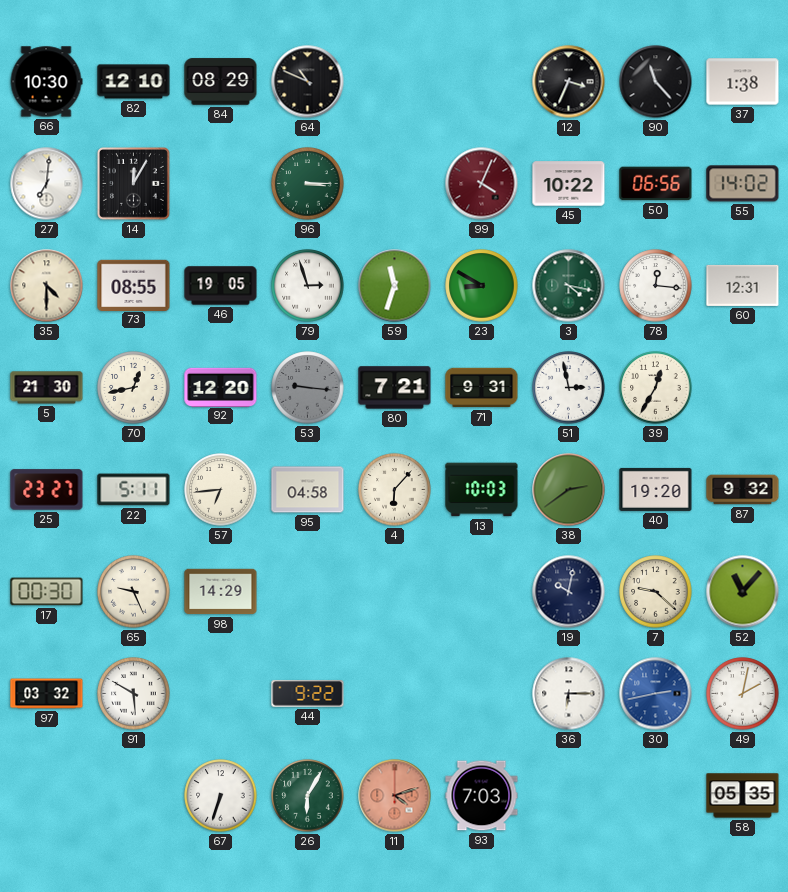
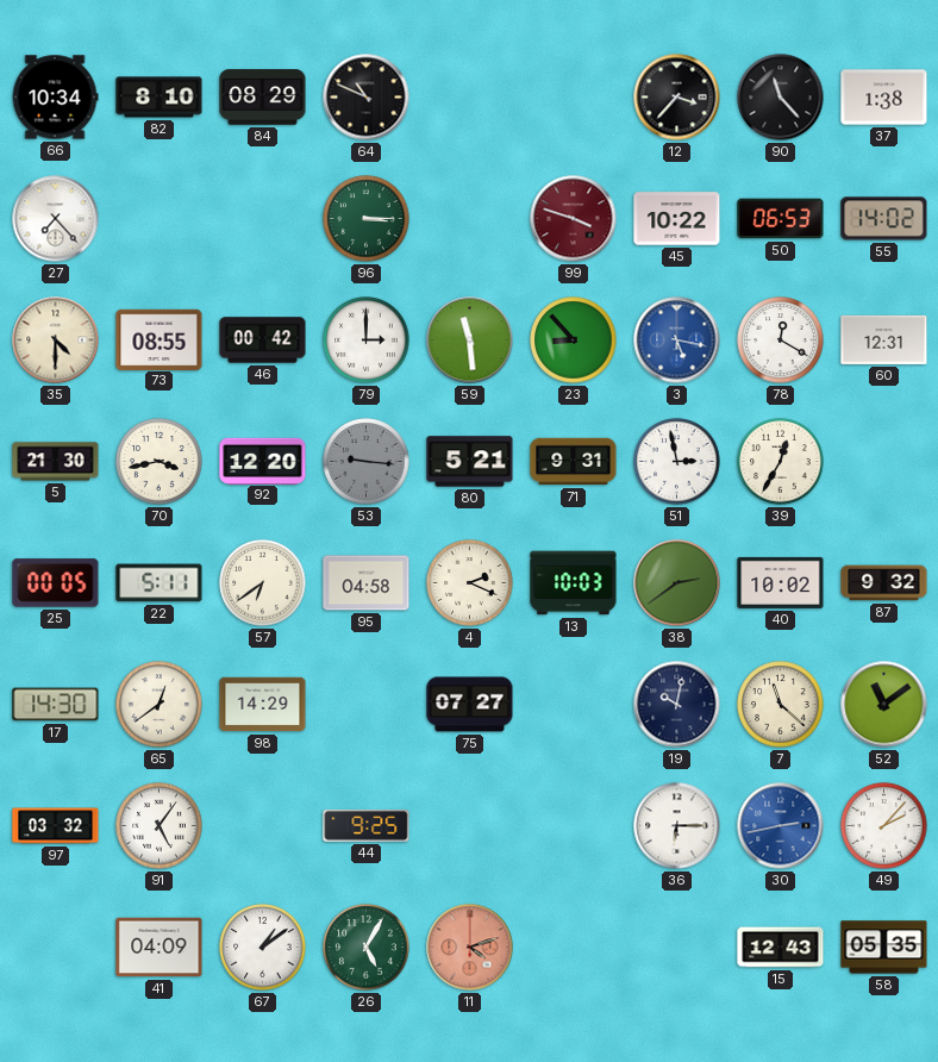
66: 10:30 -> 10:34 (55, 98)
82: 12:10 -> 8:10 (160, 98)
12: 3:34 -> 3:37 (677, 98)
27: 7:01 -> 7:23 (56, 219)
14: 12:05 -> none (134, 184)
99: 4:04 -> 3:48 (574, 219)
50: 06:56 -> 06:53 (781, 219)
46: 19:05 -> 00:42 (263, 341)
79: 2:57 -> 3:00 (367, 341)
59: 11:33 -> 11:29 (470, 341)
23: 8:50 -> 8:53 (574, 341)
3: 4:17 -> 5:17 (677, 341)
3 dial: green -> blue (677, 341)
78: 12:16 -> 12:20 (781, 341)
70: 12:43 -> 3:43 (160, 462)
80: 7:21 -> 5:21 (470, 462)
25: 23:27 -> 00:05 (56, 583)
57: 6:44 -> 6:39 (263, 583)
4: 6:07 -> 2:19 (470, 583)
40: 19:20 -> 10:02 (781, 582)
17: 00:30 -> 14:30 (56, 705)
65: 9:26 -> 12:39 (160, 705)
75: none -> 07:27 (470, 705)
7: 9:22 -> 11:22 (781, 705)
52: 11:07 -> 11:09 (884, 705)
91: 5:50 -> 5:06 (160, 826)
44: 9:22 -> 9:25 (367, 826)
49: 2:02 -> 2:07 (884, 826)
41: none -> 04:09 (160, 948)
67: 6:33 -> 1:09 (263, 948)
26: 6:05 -> 5:05 (367, 948)
93: 7:03 -> none (482, 796)
15: none -> 12:43 (781, 948)
